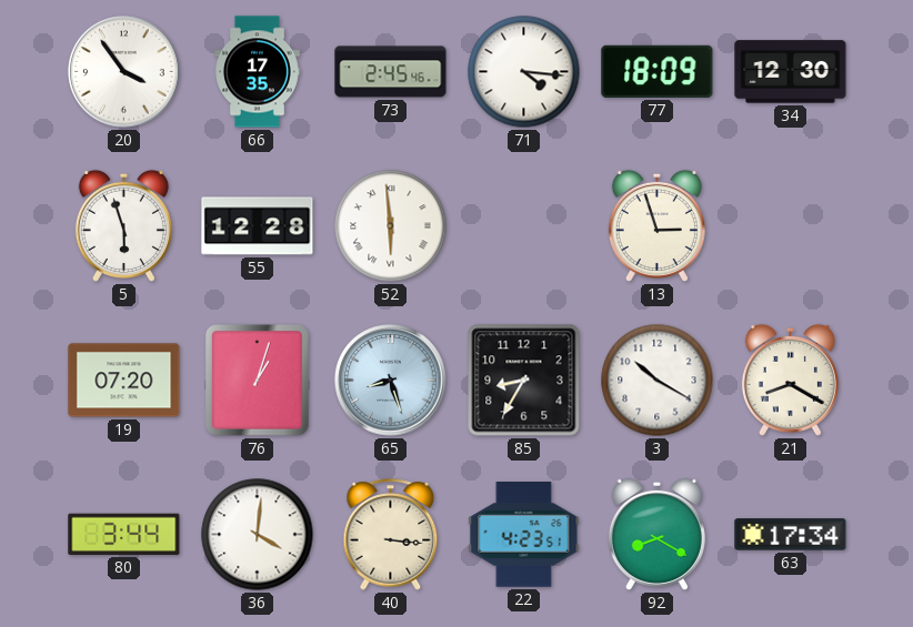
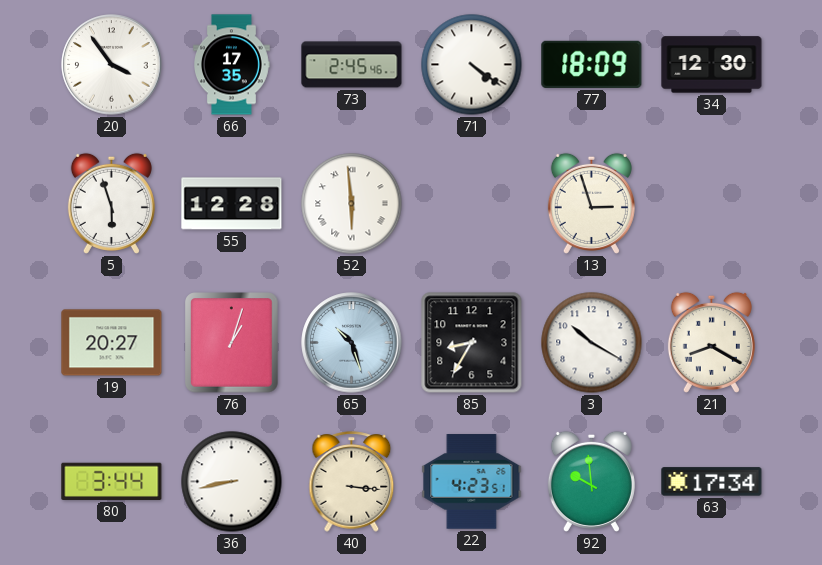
71: 4:16 -> 4:21 (472, 65)
19: 07:20 -> 20:27 (112, 343)
65: 8:27 -> 10:27 (352, 343)
36: 4:01 -> 8:43 (232, 482)
92: 8:20 -> 9:59 (591, 481)
